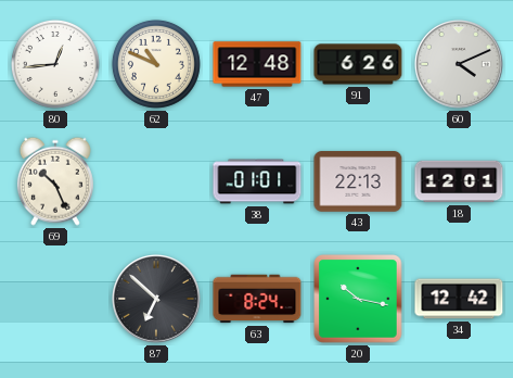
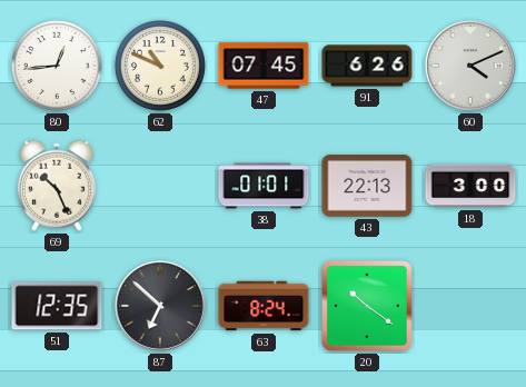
47: 12:48 -> 07:45 (264, 66)
18: 12:01 -> 3:00 (470, 186)
51: none -> 12:35 (57, 306)
20: 10:17 -> 10:21 (367, 306)
34: 12:42 -> none (459, 299)
